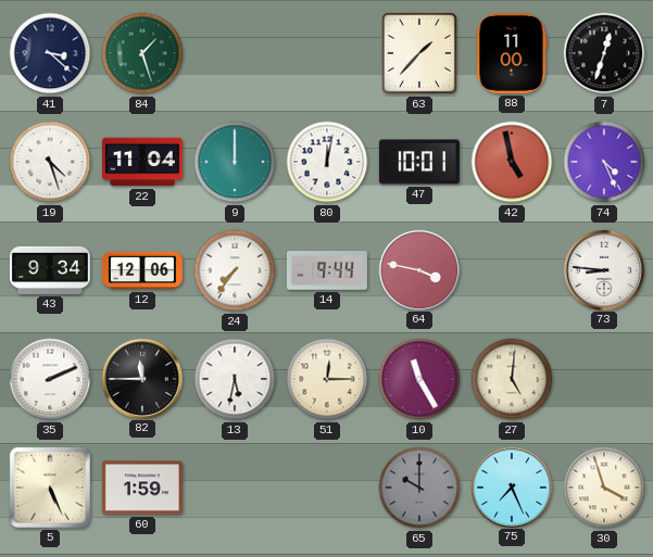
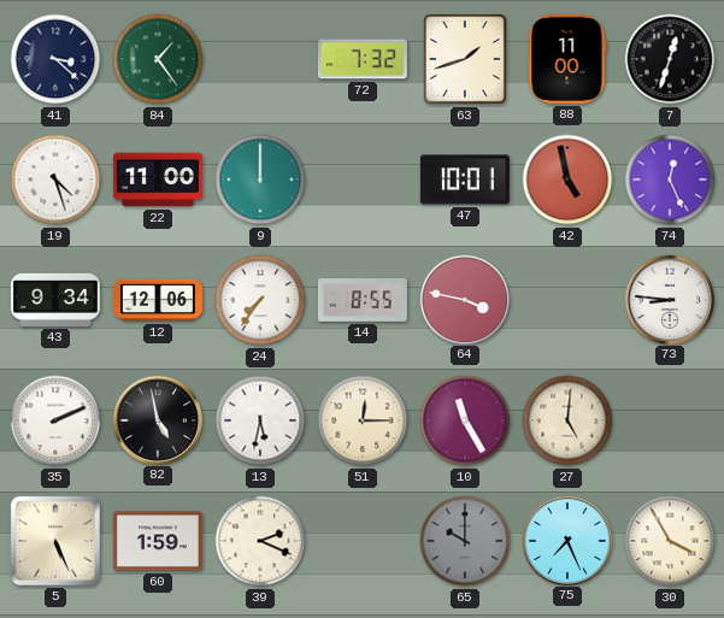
84: 1:27 -> 1:24 (158, 59)
72: none -> 7:32 (363, 59)
63: 1:37 -> 1:42 (465, 59)
22: 11:04 -> 11:00 (158, 179)
80: 12:02 -> none (327, 162)
74: 4:26 -> 12:26 (670, 179)
14: 9:44 -> 8:55 (363, 300)
82: 11:45 -> 4:58 (157, 419)
39: none -> 2:19 (260, 541)
30: 3:57 -> 3:55 (670, 541)
